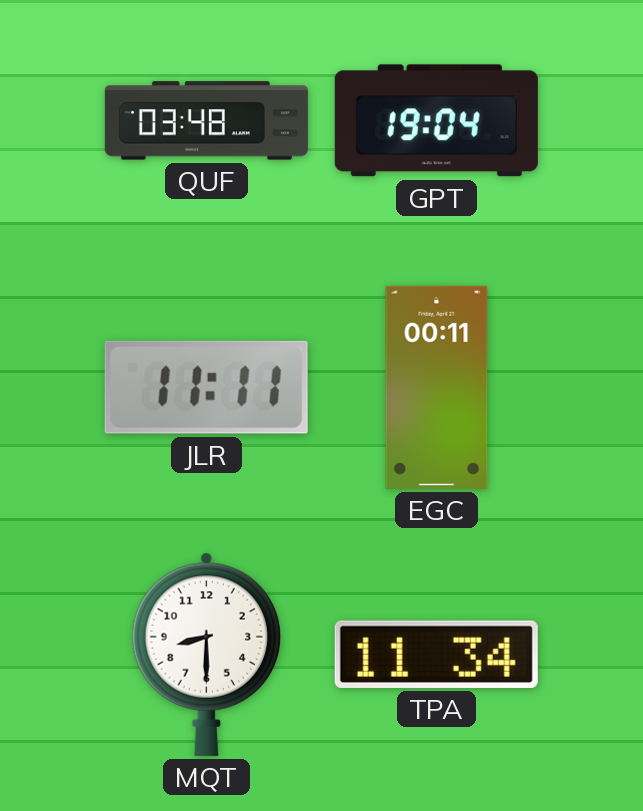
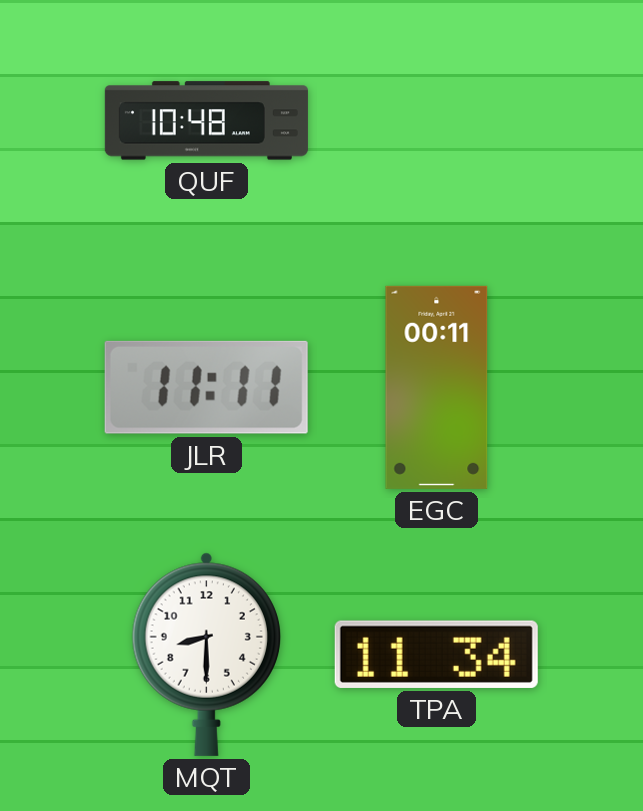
QUF: 03:48 -> 10:48 (206, 121)
GPT: 19:04 -> none (436, 121)
